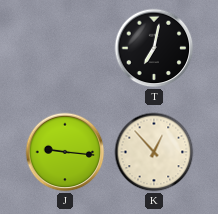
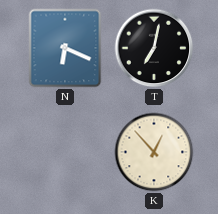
N: none -> 6:19 (65, 48)
J: 9:16 -> none (65, 152)
